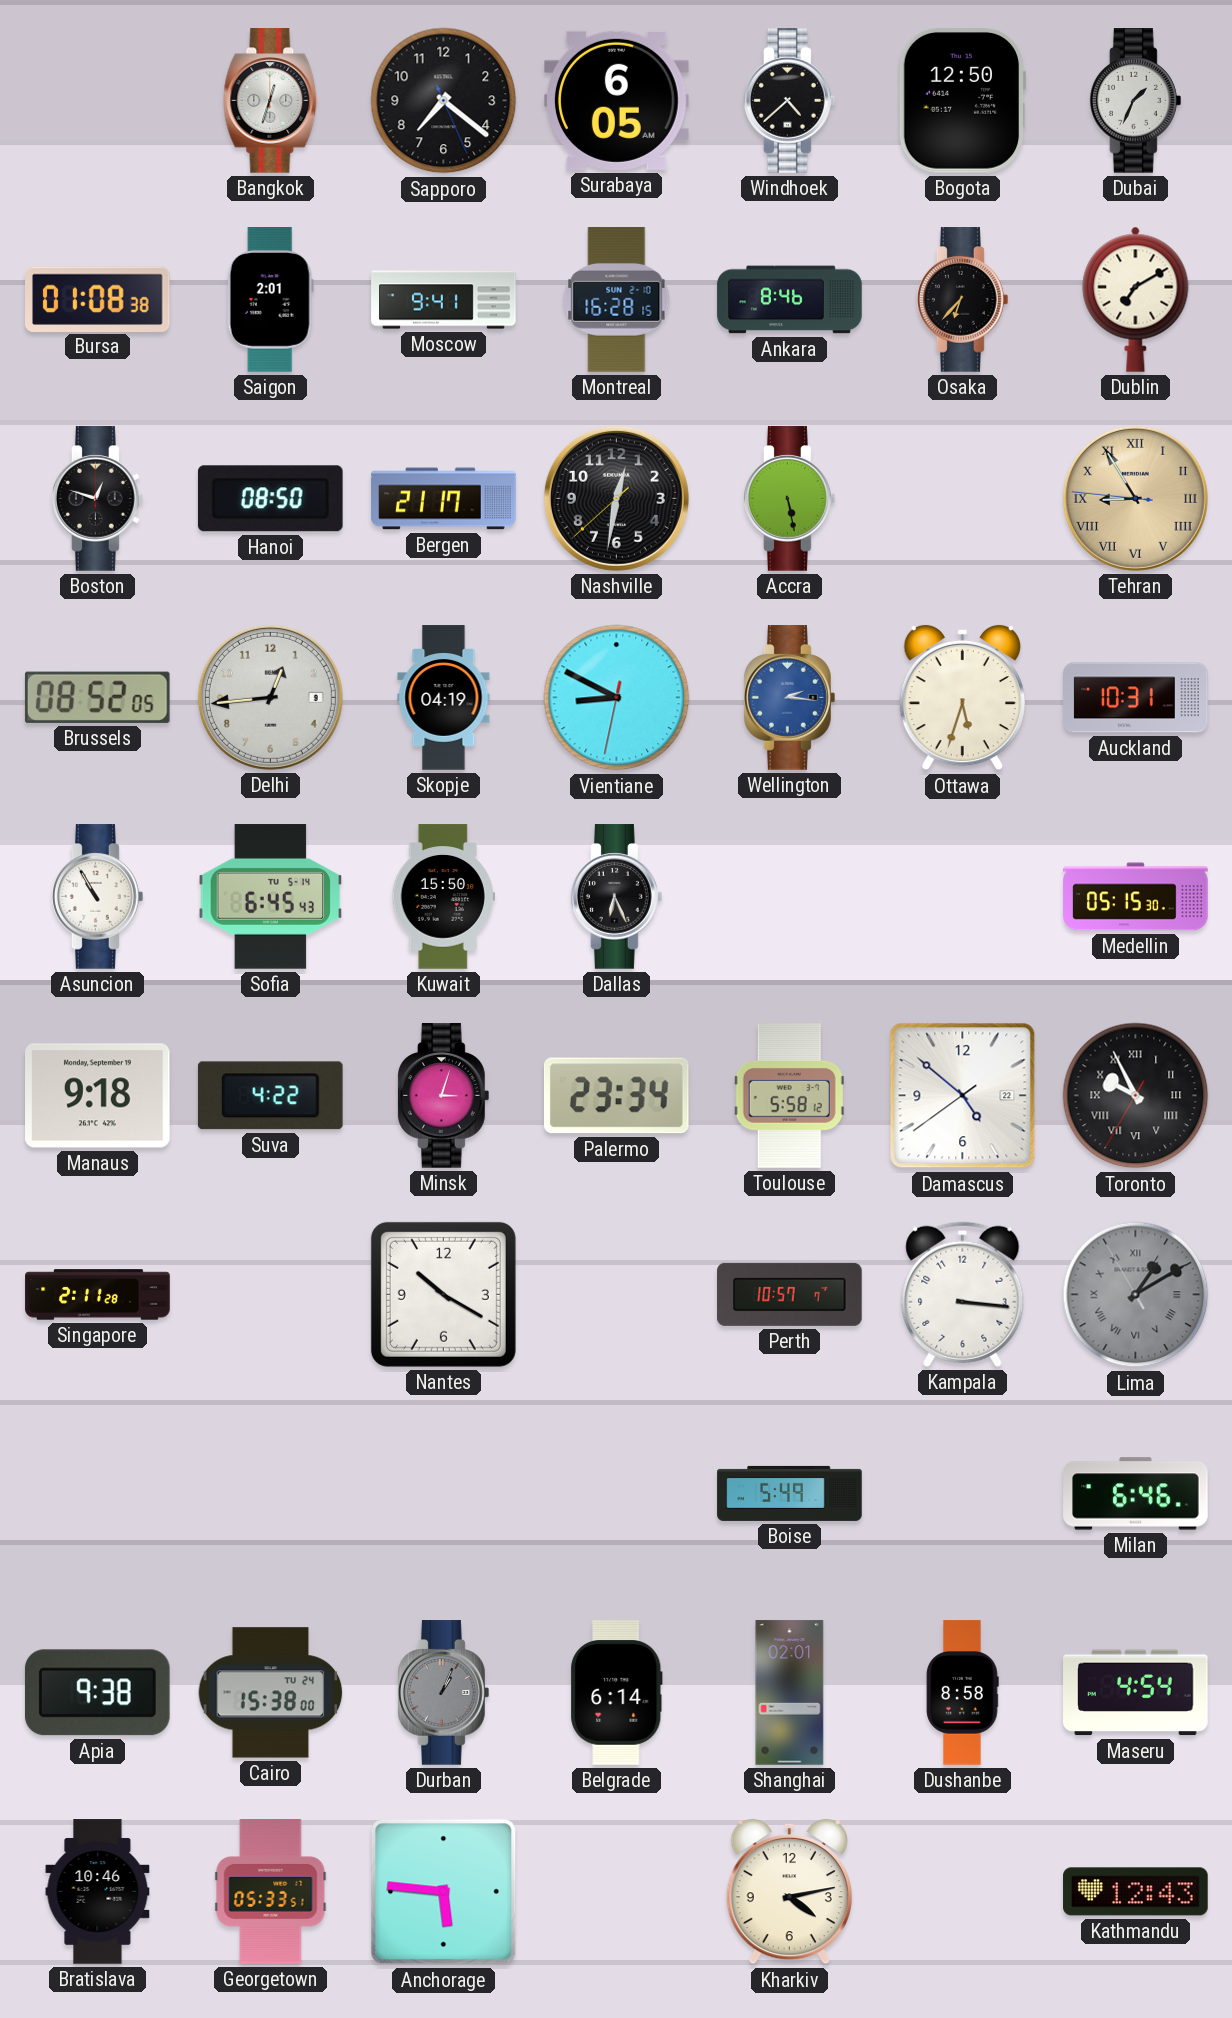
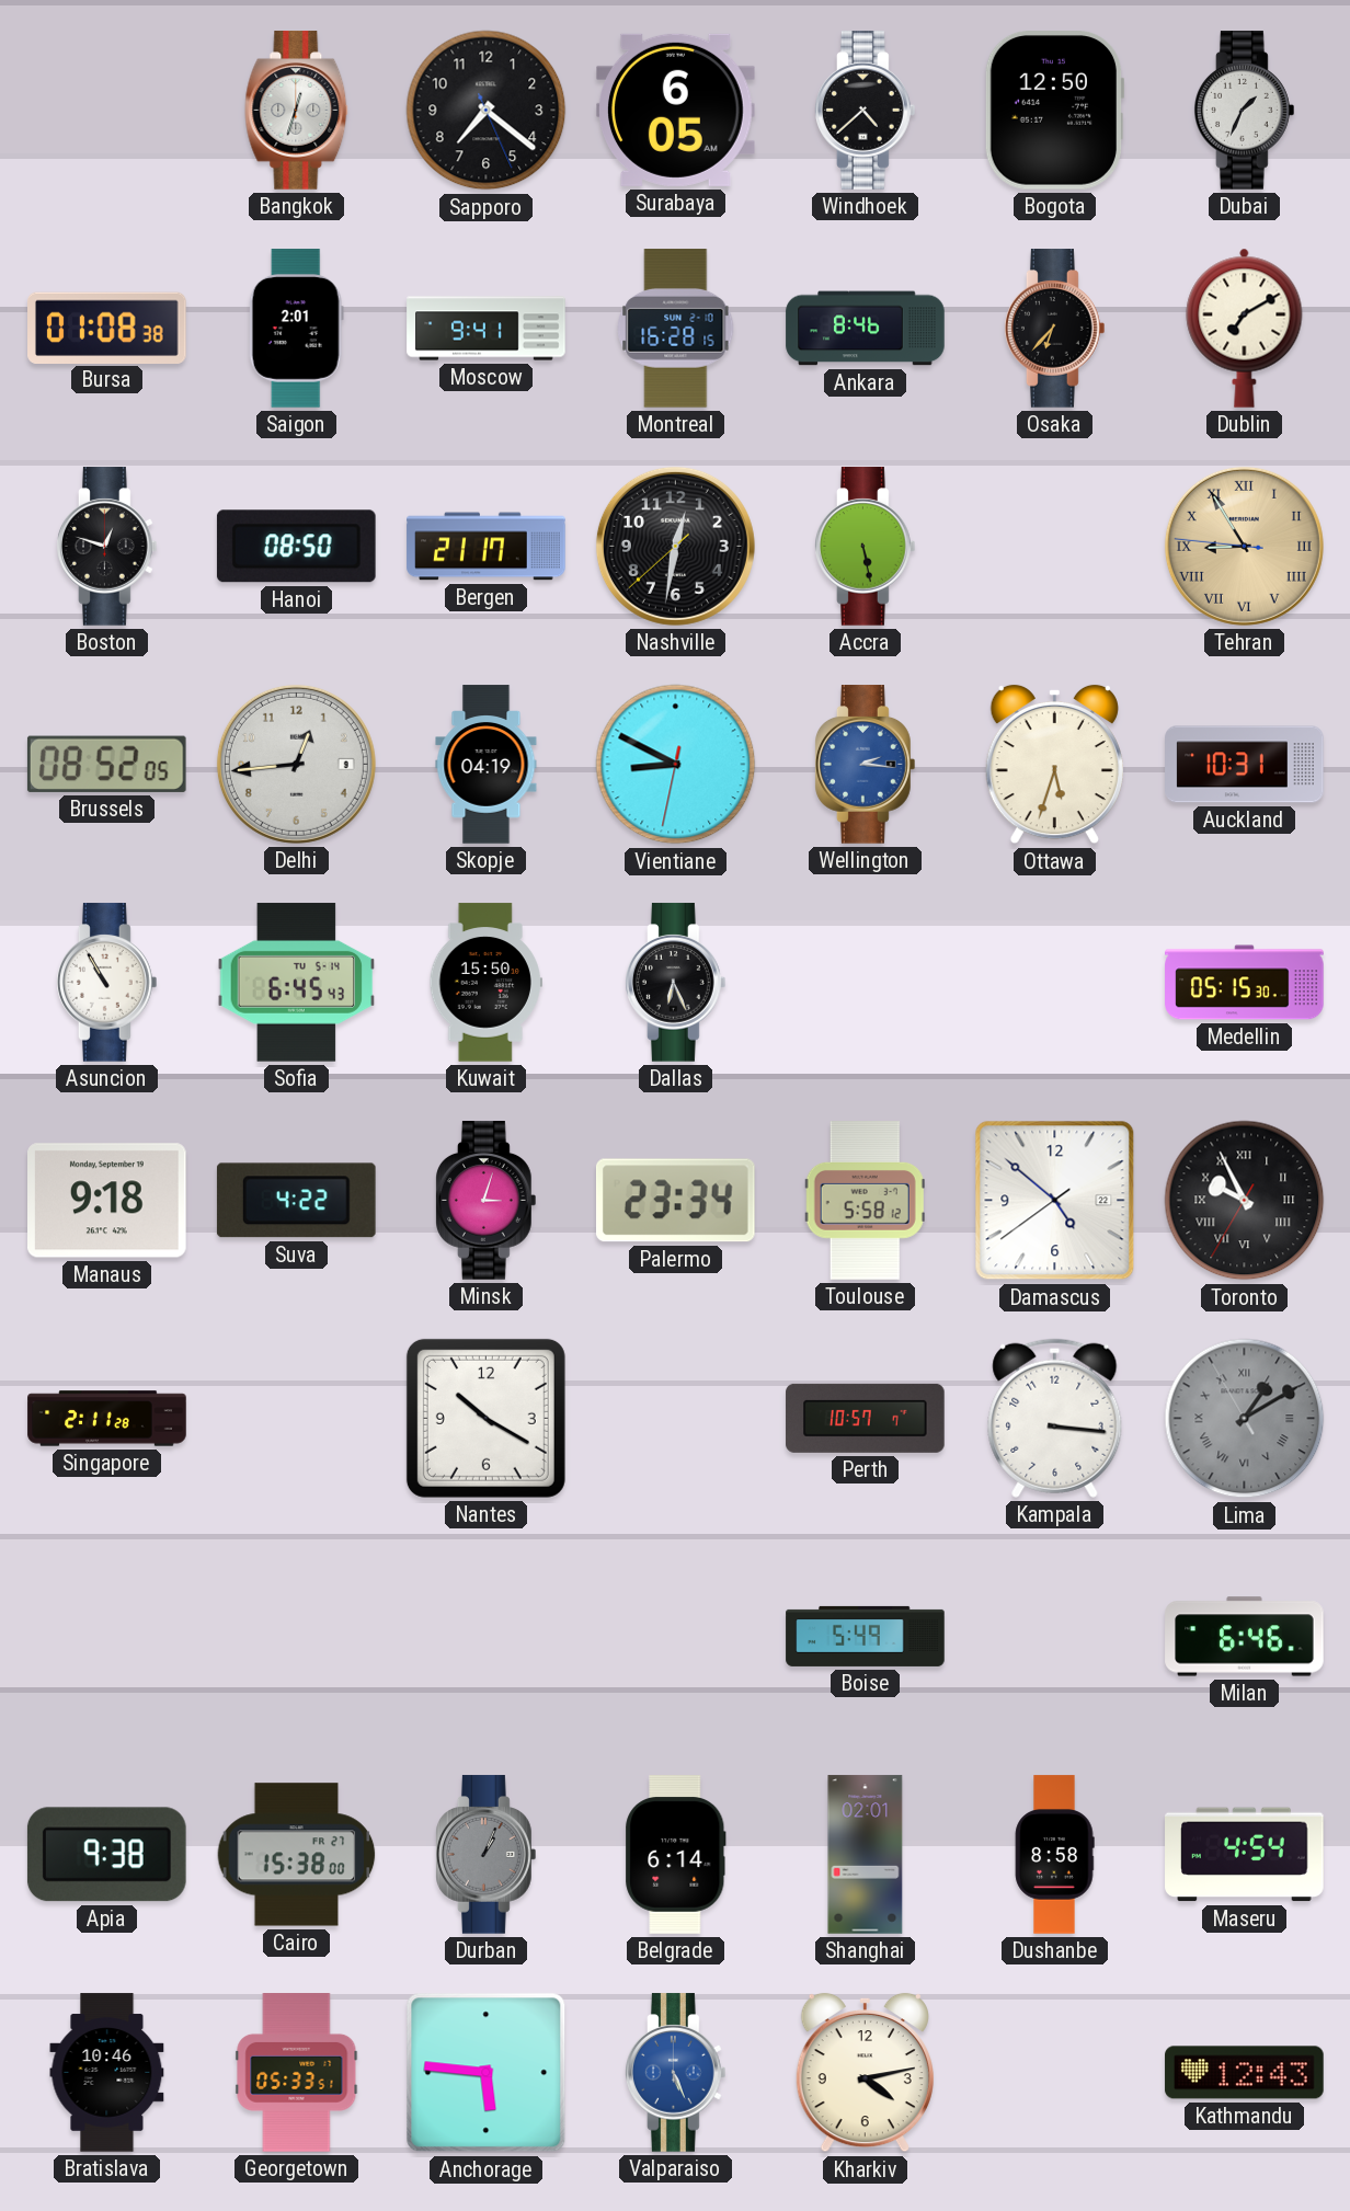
Cairo date: TU 24 -> FR 27 (297, 1855)
Valparaiso: none -> 5:26 (676, 2073)
